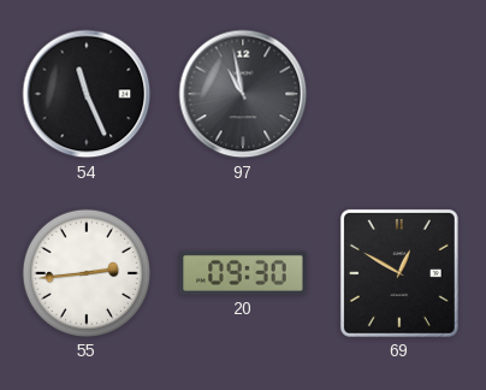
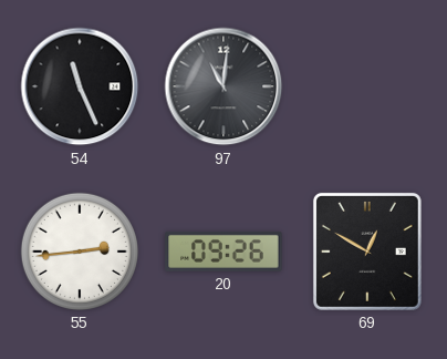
97: 10:58 -> 11:01 (224, 86)
20: 09:30 -> 09:26 (224, 252)
